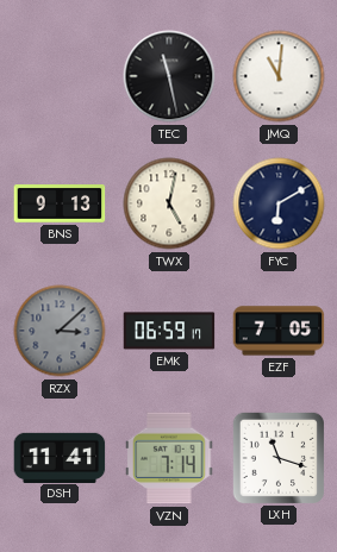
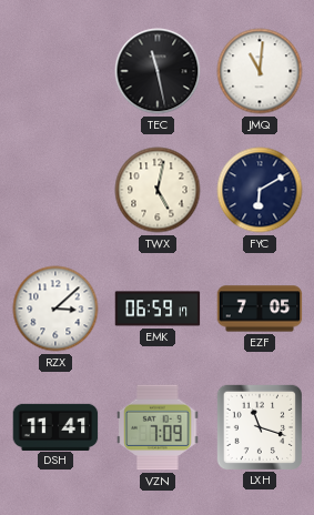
BNS: 9:13 -> none (60, 205)
RZX dial: grey -> white (55, 309)
VZN: 7:14 -> 7:09 (158, 427)
